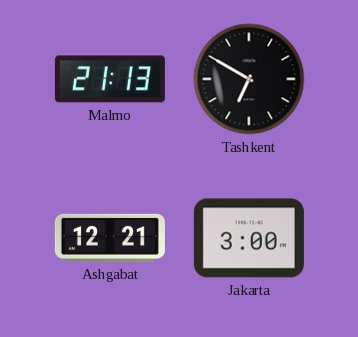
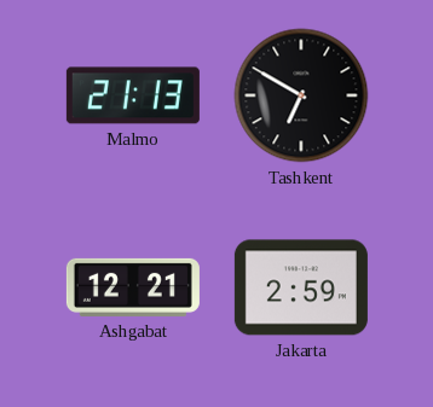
Jakarta: 3:00 -> 2:59 (301, 287)
